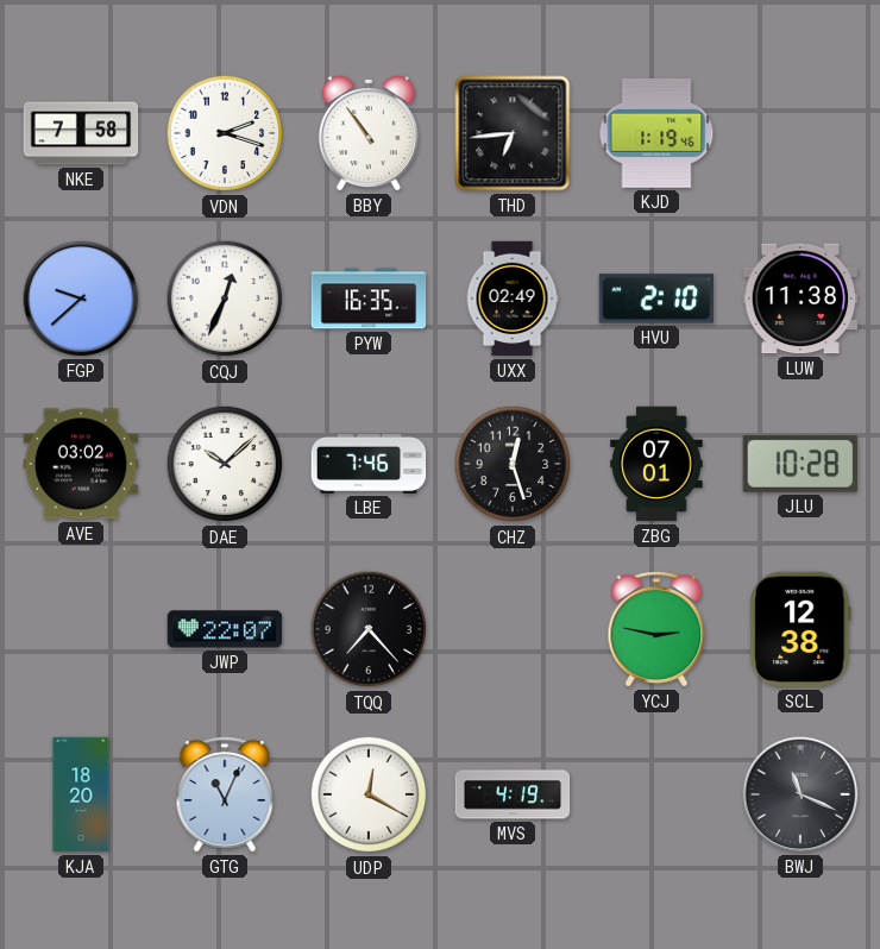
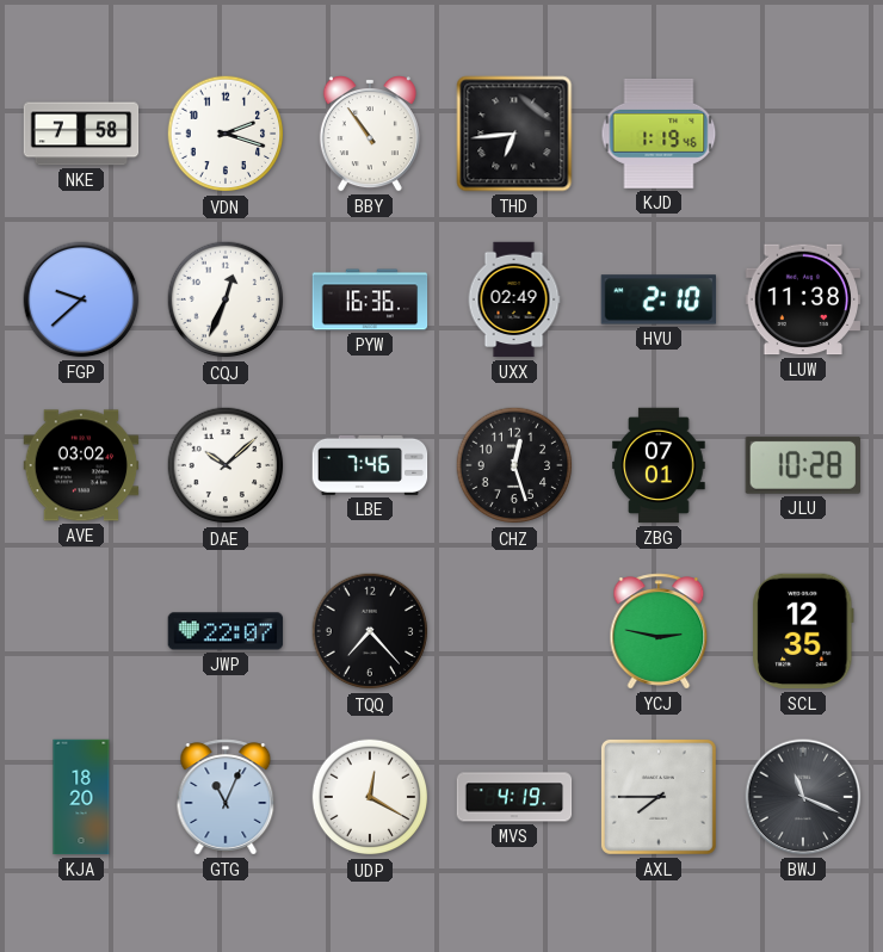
PYW: 16:35 -> 16:36 (370, 299)
SCL: 12:38 -> 12:35 (803, 631)
AXL: none -> 7:45 (659, 797)
